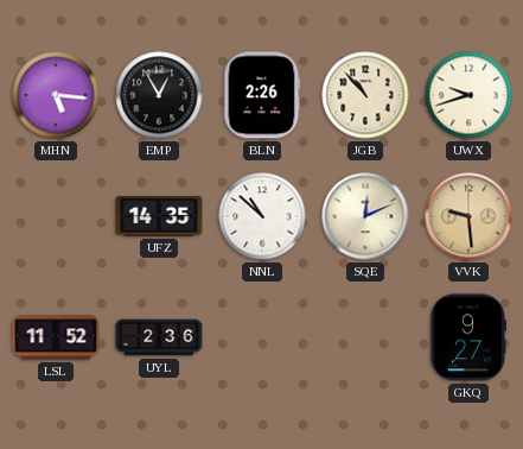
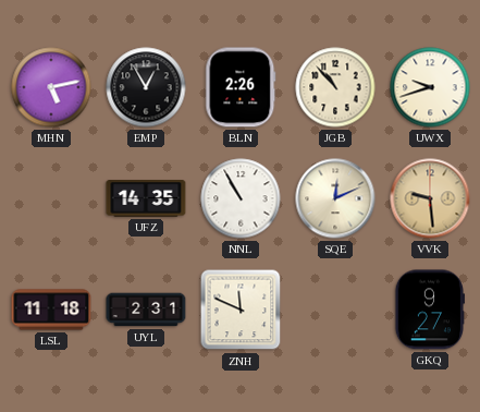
MHN: 5:16 -> 5:13 (51, 87)
NNL: 10:52 -> 10:55 (241, 198)
LSL: 11:52 -> 11:18 (51, 310)
UYL: 2:36 -> 2:31 (146, 310)
ZNH: none -> 11:49 (241, 310)
